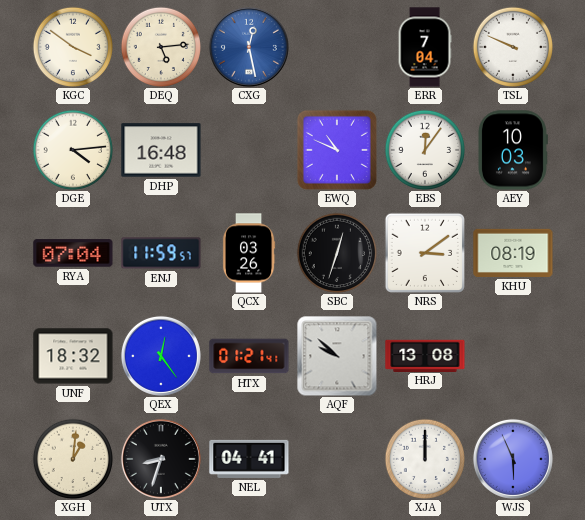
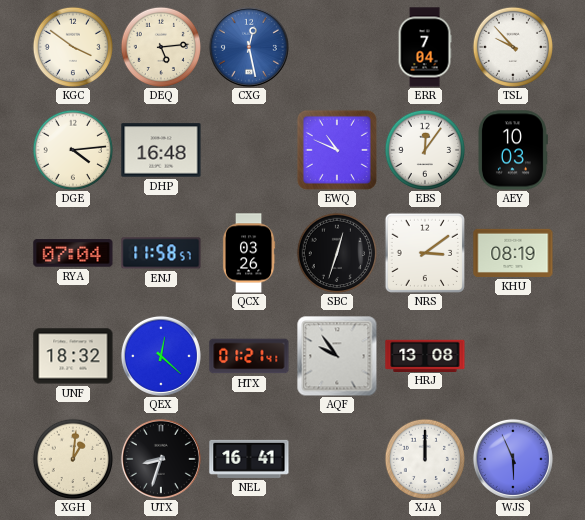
TSL: 9:49 -> 9:53 (512, 46)
ENJ: 11:59 -> 11:58 (161, 253)
QEX: 12:24 -> 12:22 (161, 356)
AQF: 9:52 -> 9:54 (337, 356)
NEL: 04:41 -> 16:41 (249, 459)
